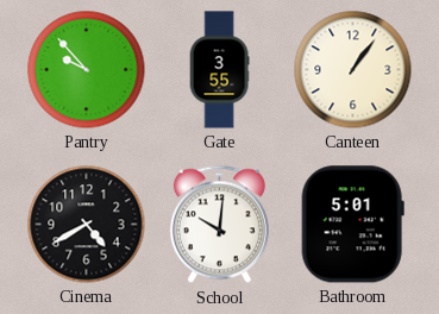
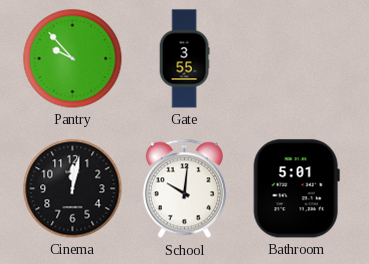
Canteen: 1:06 -> none (353, 70)
Cinema: 4:40 -> 12:02 (73, 189)
